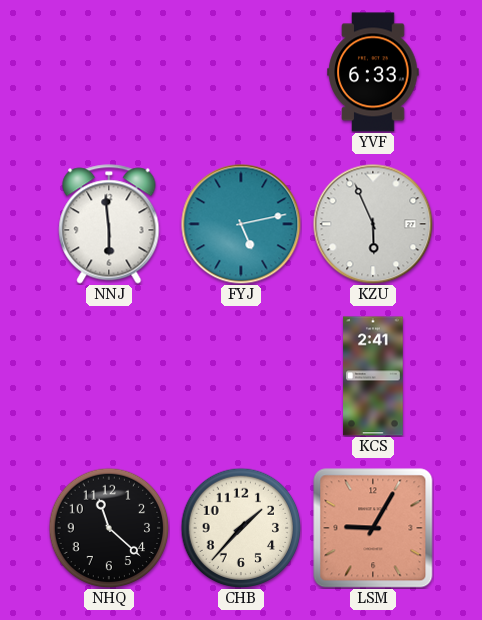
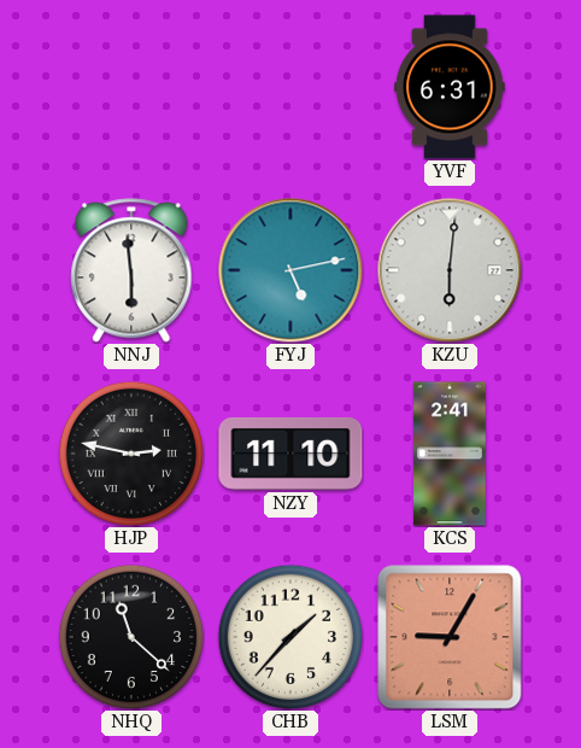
YVF: 6:33 -> 6:31 (450, 87)
KZU: 5:56 -> 6:01 (450, 270)
HJP: none -> 2:47 (131, 454)
NZY: none -> 11:10 (290, 454)
